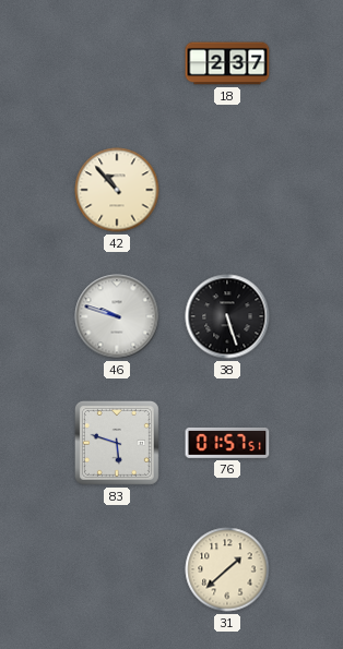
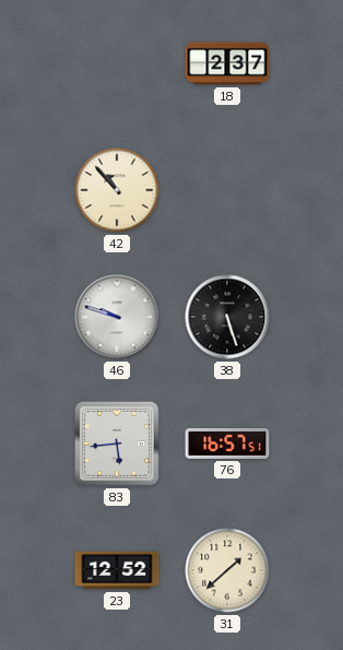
83: 5:48 -> 5:44 (117, 444)
76: 01:57 -> 16:57 (227, 444)
23: none -> 12:52 (117, 570)
